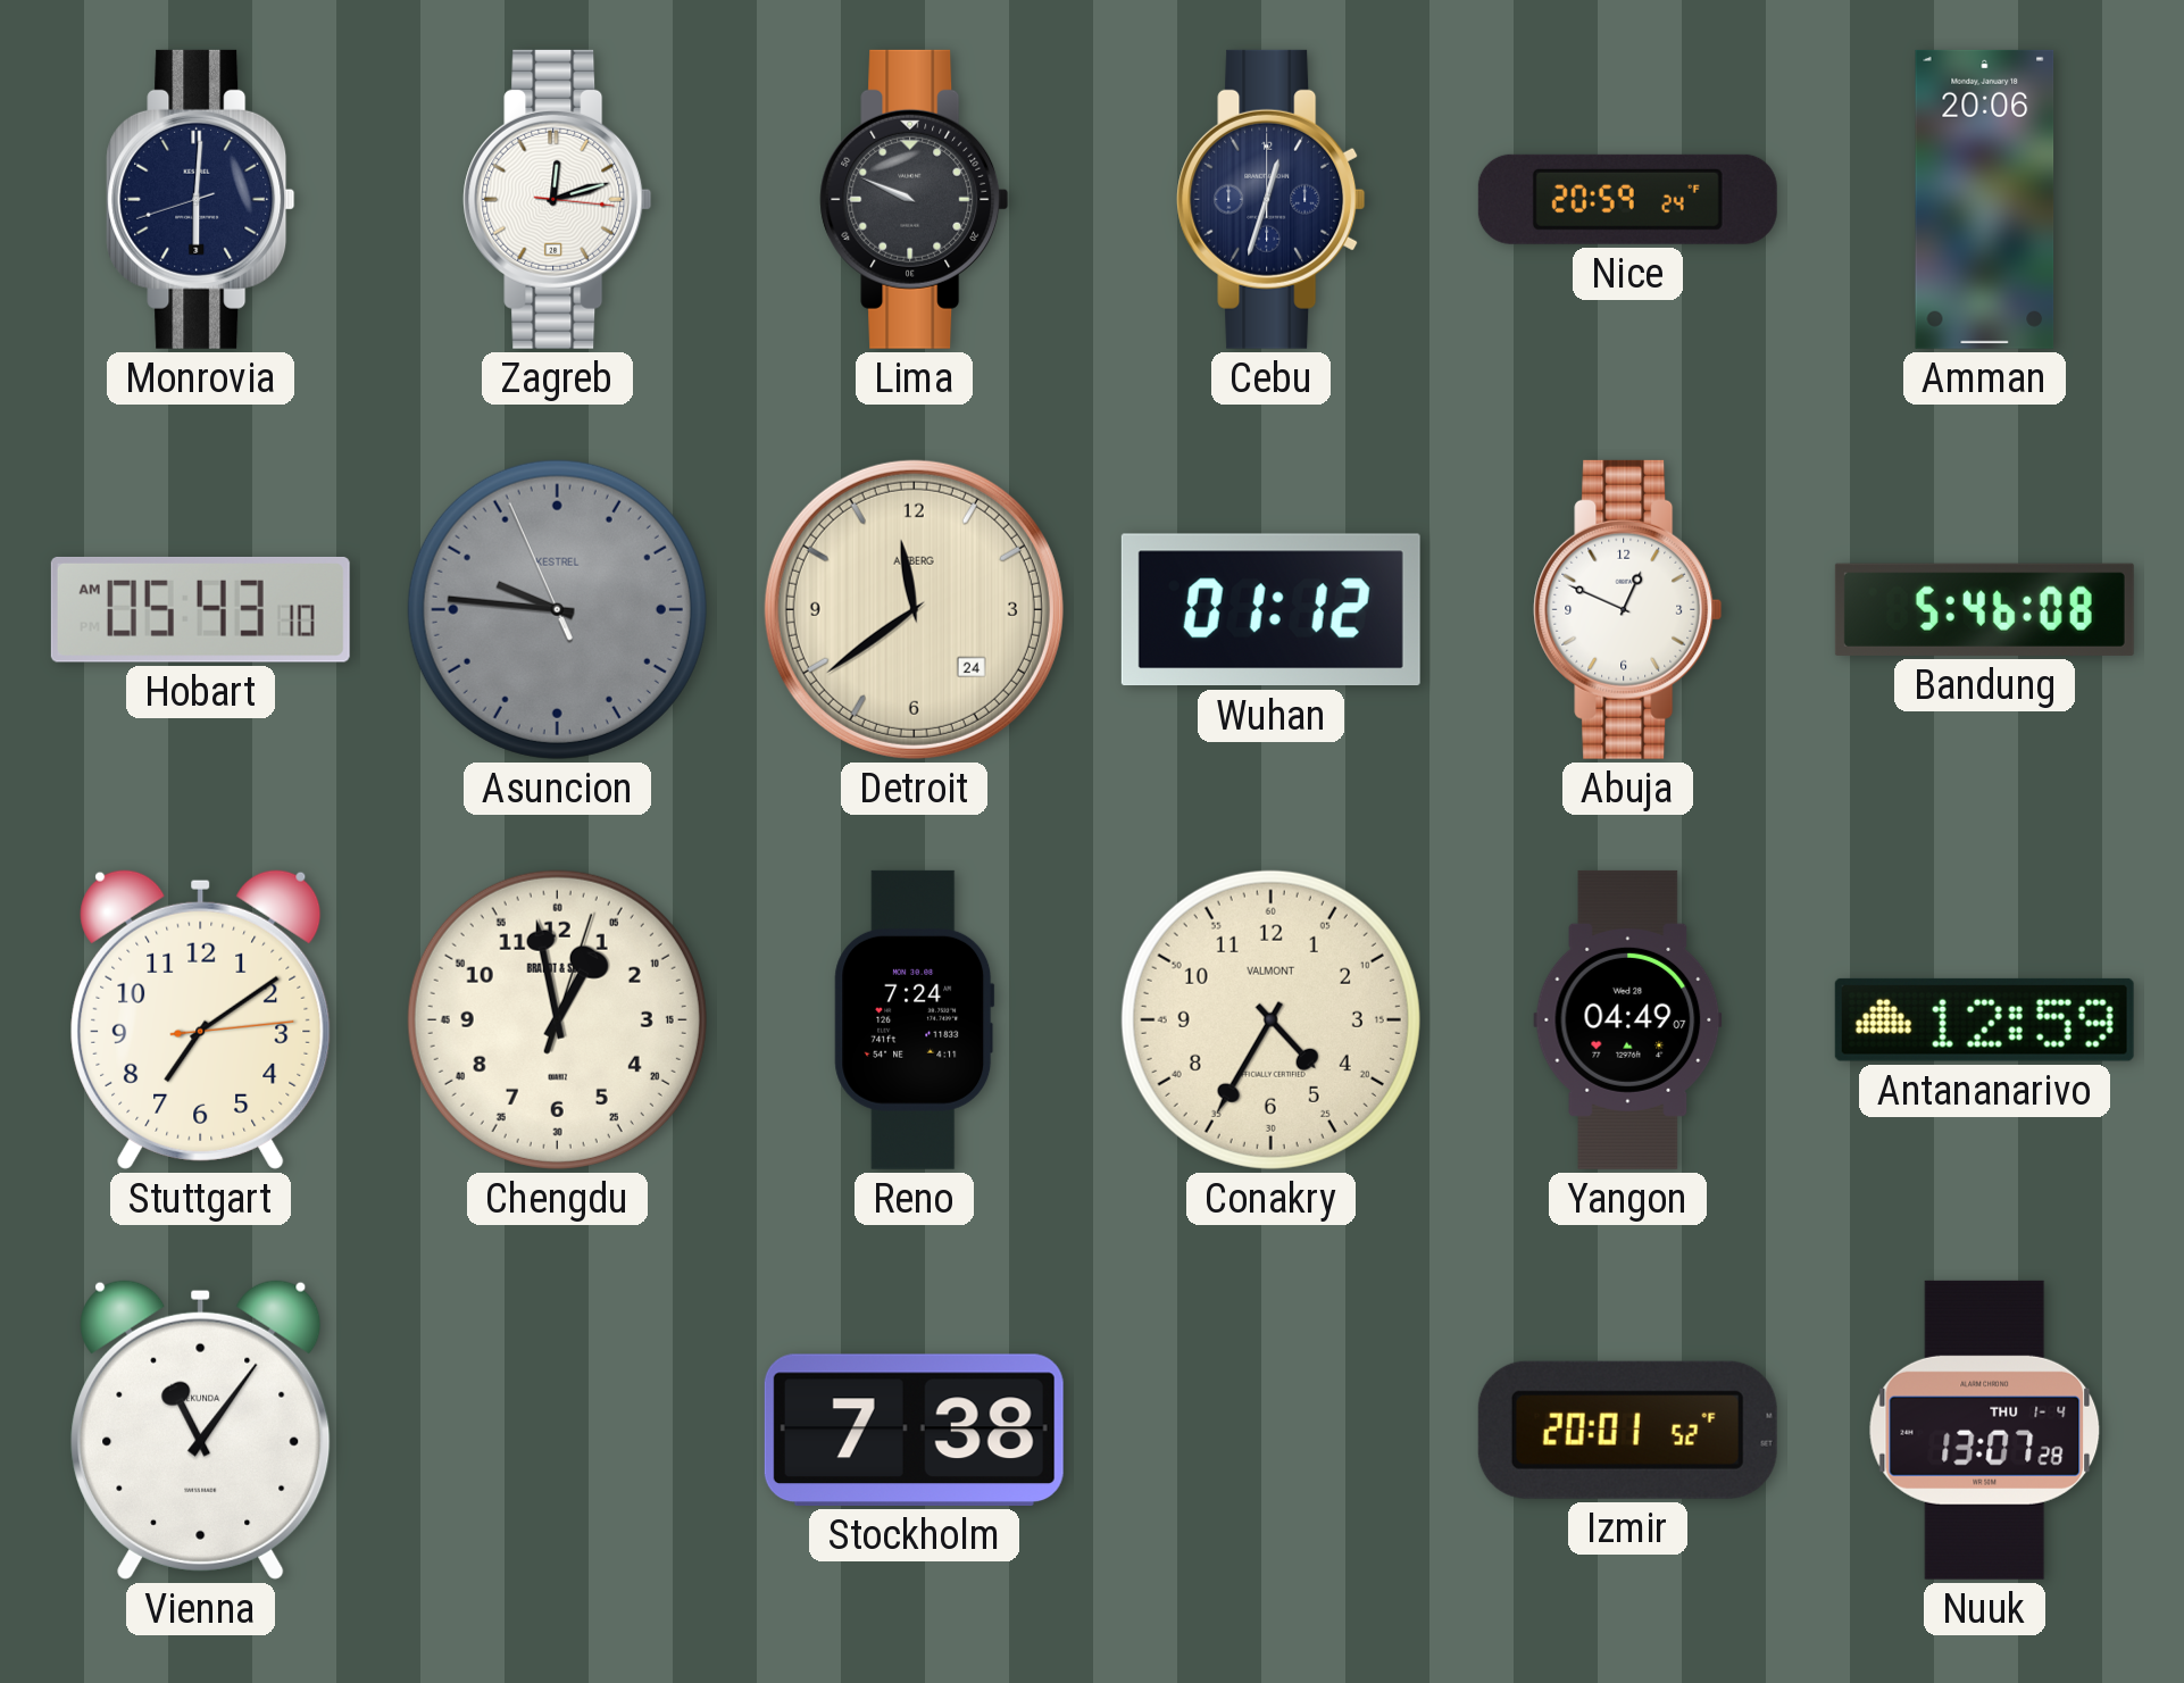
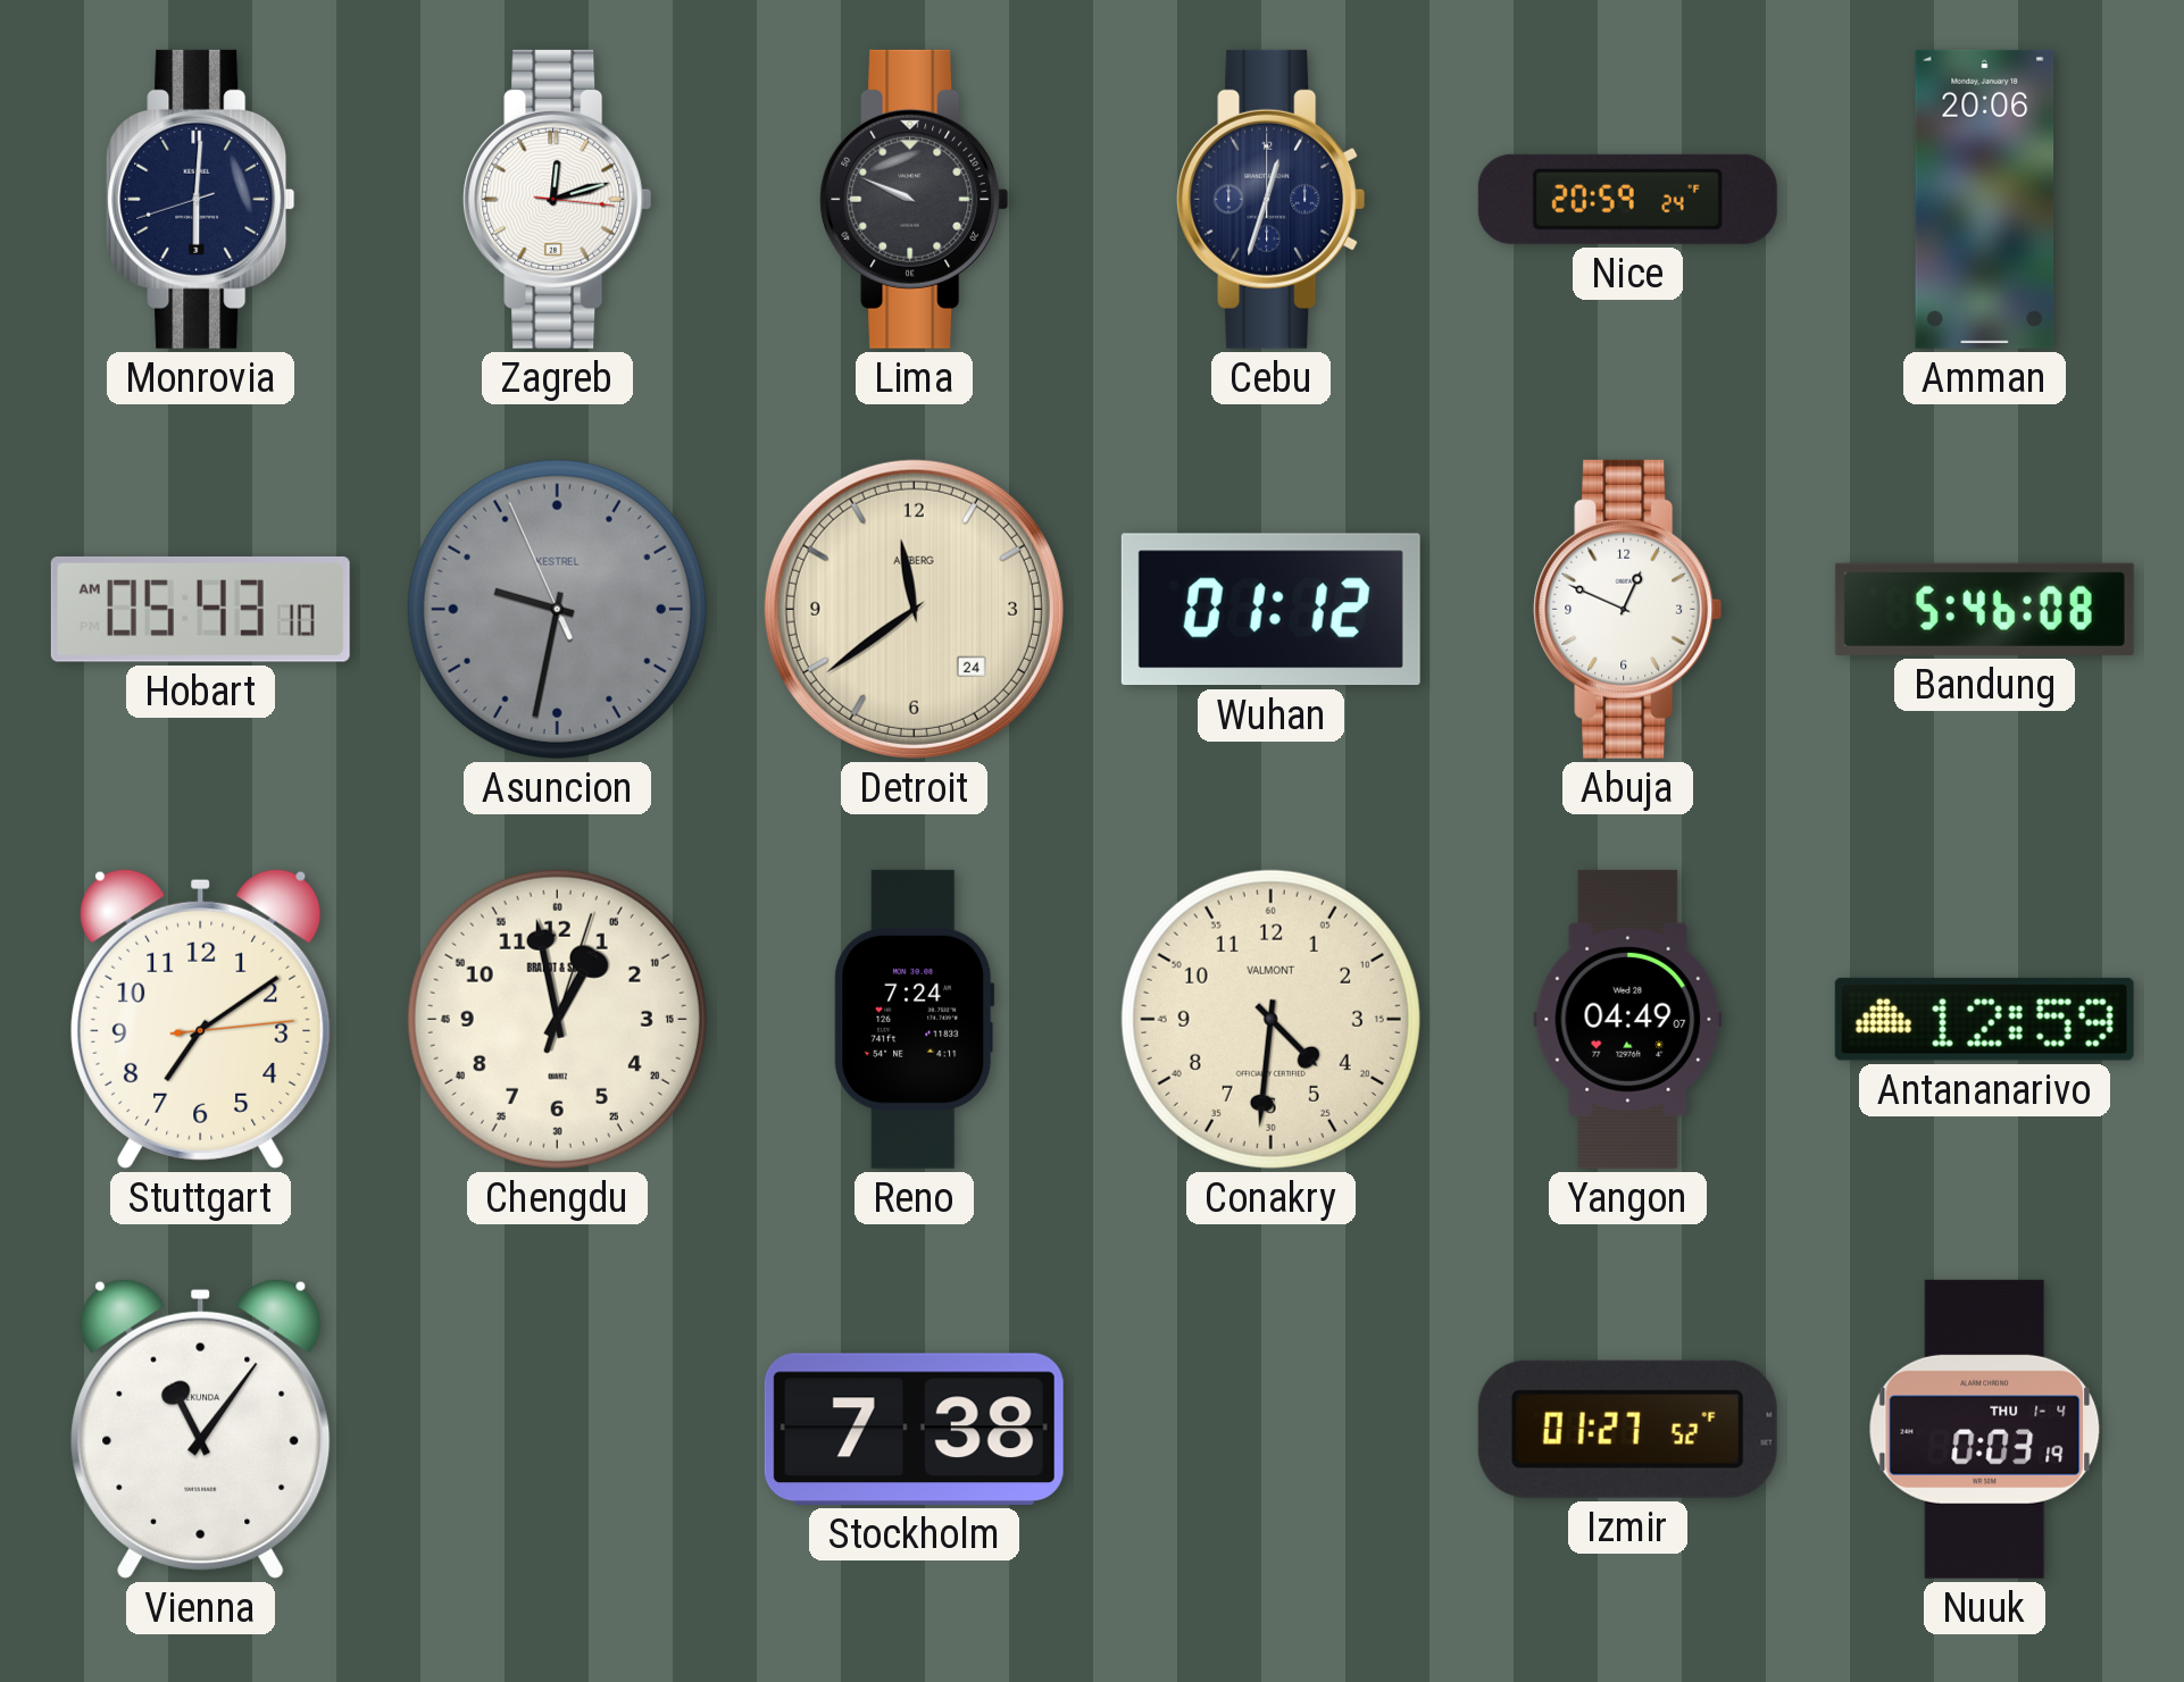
Asuncion: 9:45 -> 9:31 (557, 609)
Conakry: 4:35 -> 4:31 (1270, 1019)
Izmir: 20:01 -> 01:27 (1627, 1429)
Nuuk: 13:07 -> 0:03 (1985, 1429)
